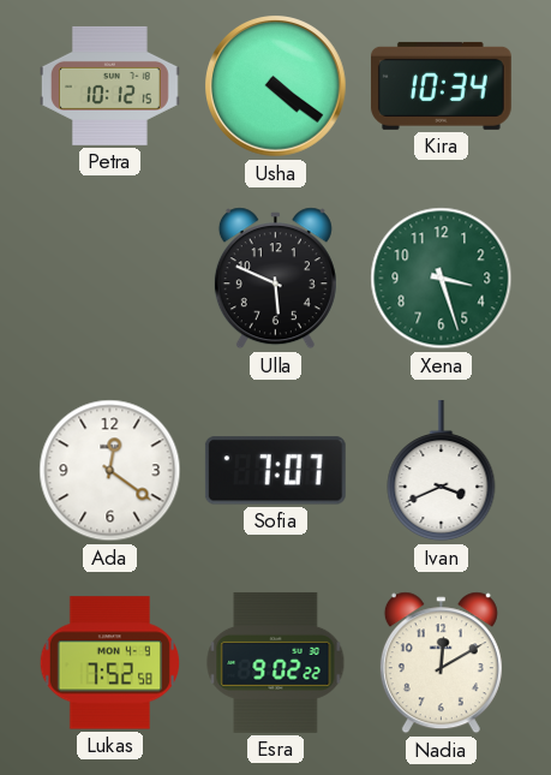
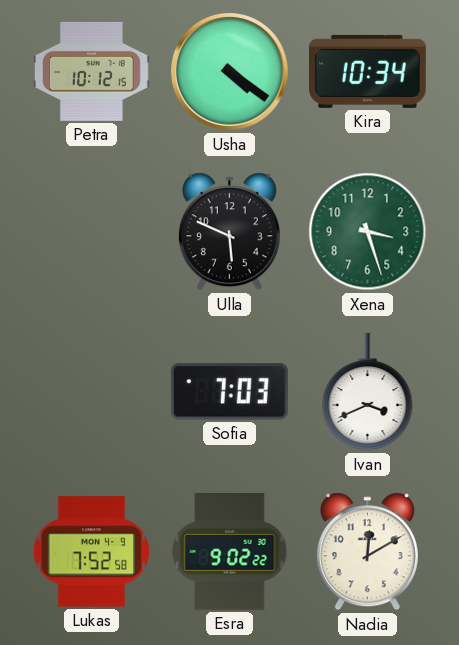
Ada: 12:21 -> none (110, 471)
Sofia: 7:07 -> 7:03 (229, 392)
